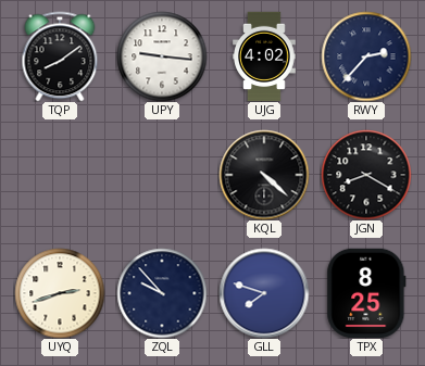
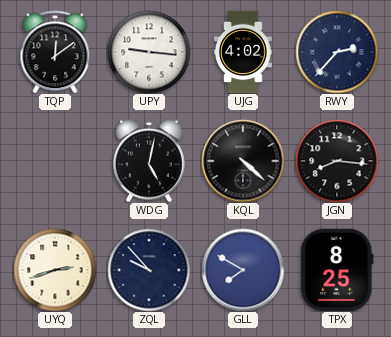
TQP: 8:09 -> 12:09 (55, 52)
WDG: none -> 5:02 (150, 161)
JGN: 8:20 -> 8:16 (337, 161)
GLL: 7:48 -> 7:50 (243, 270)
